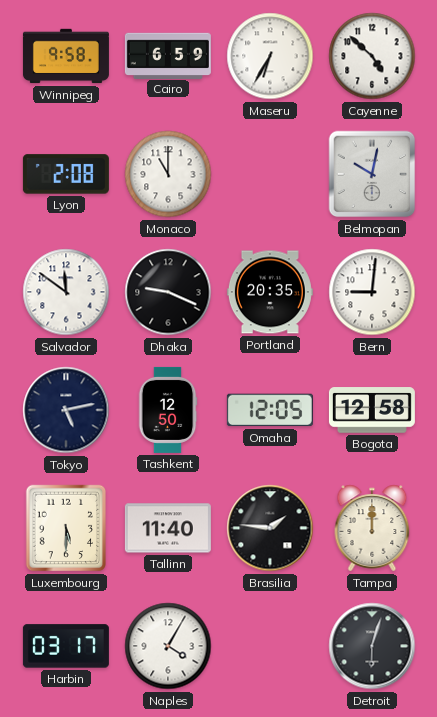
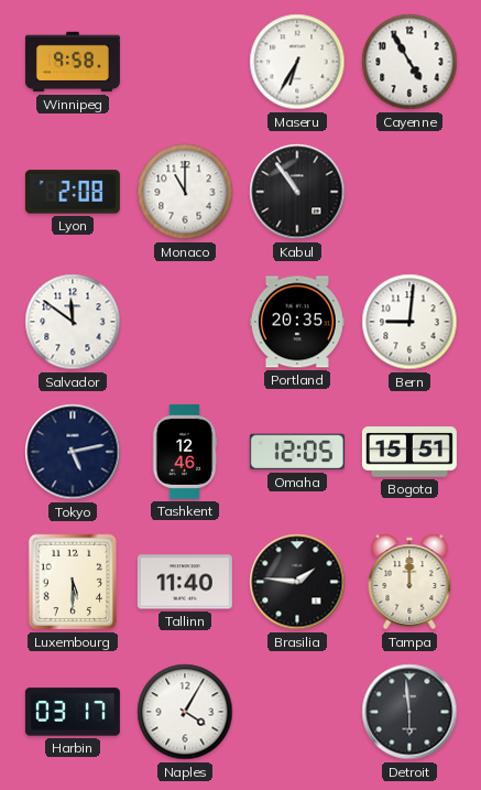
Cairo: 6:59 -> none (168, 55)
Cayenne: 4:52 -> 4:55 (409, 62)
Kabul: none -> 10:54 (297, 192)
Belmopan: 10:02 -> none (372, 174)
Dhaka: 9:19 -> none (168, 292)
Tashkent: 12:50 -> 12:46 (185, 452)
Bogota: 12:58 -> 15:51 (409, 452)
Detroit: 6:03 -> 5:59 (409, 712)
